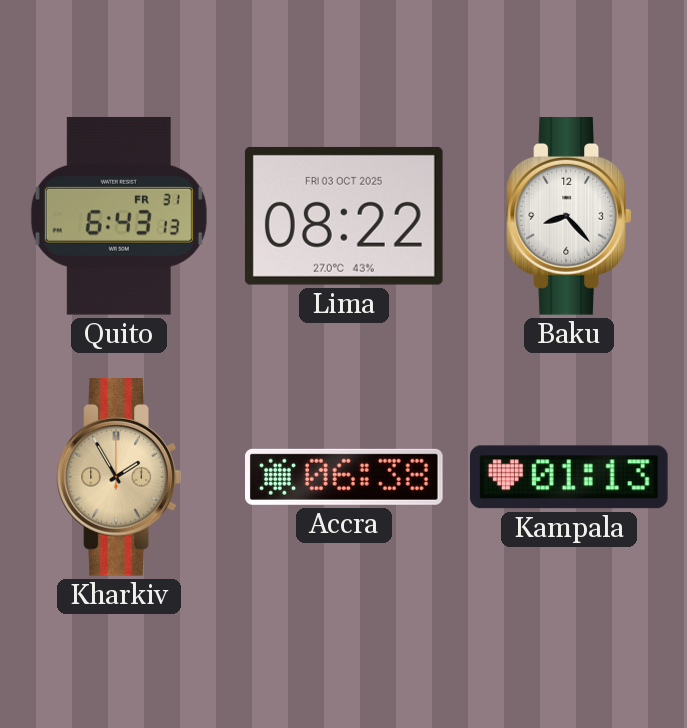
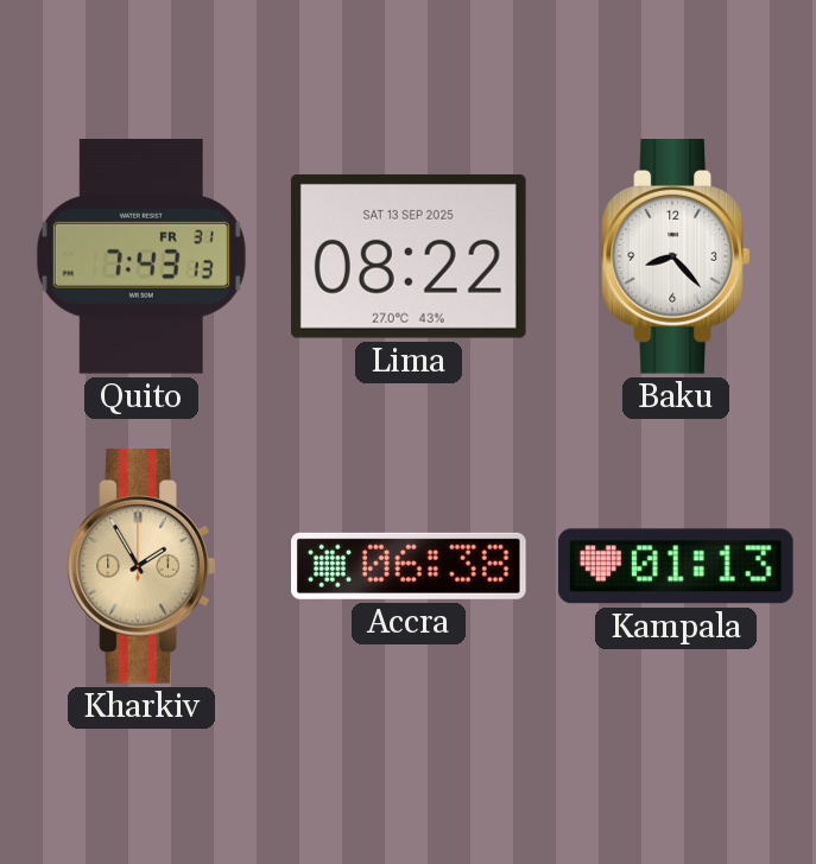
Quito: 6:43 -> 7:43 (141, 256)
Lima date: FRI 03 OCT 2025 -> SAT 13 SEP 2025 (409, 256)
